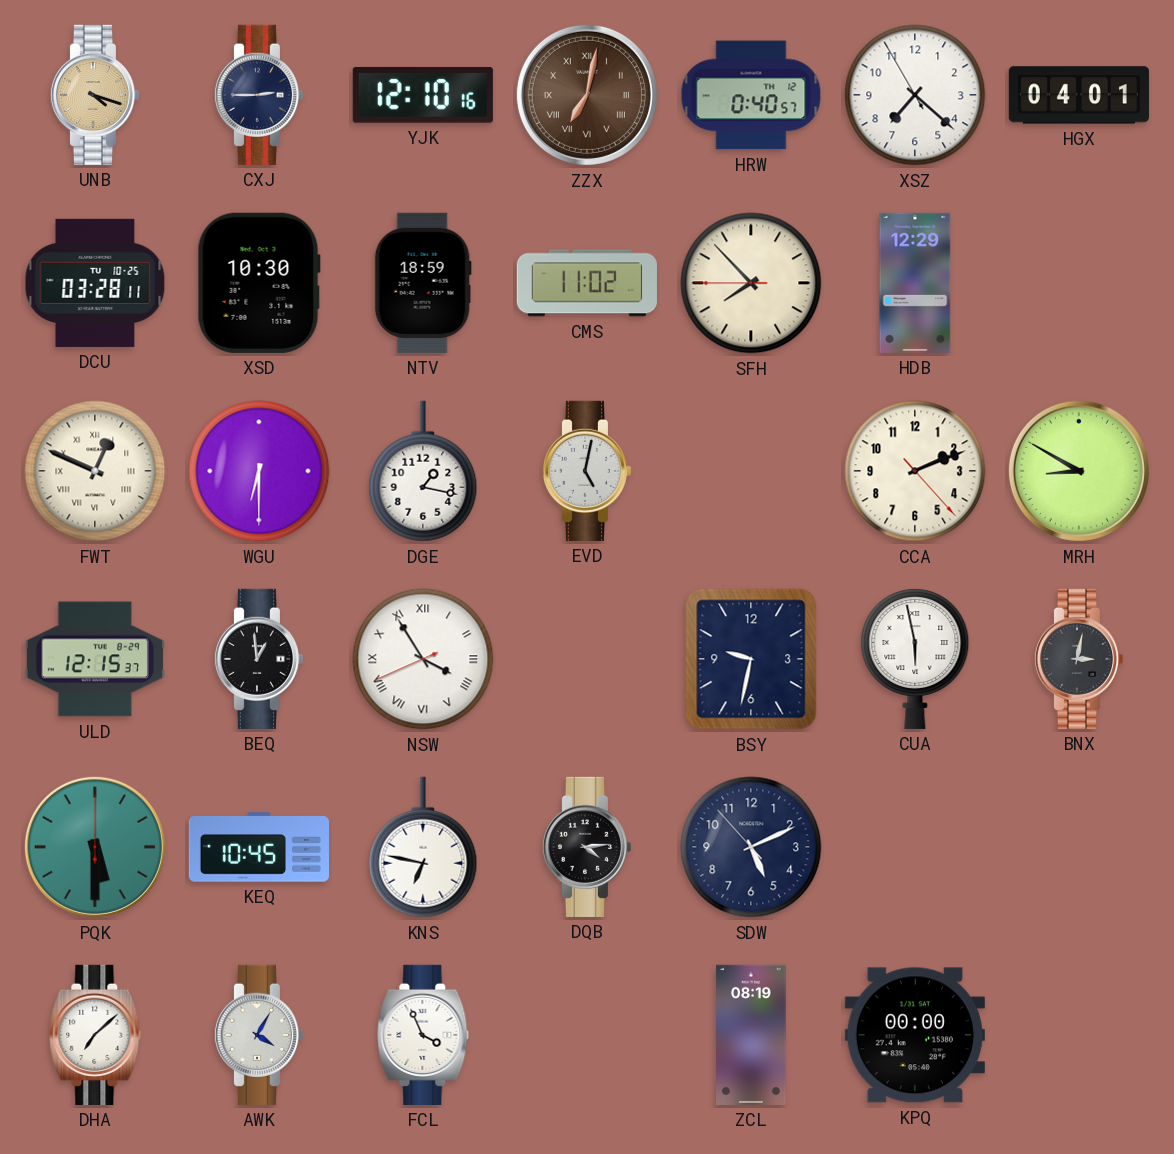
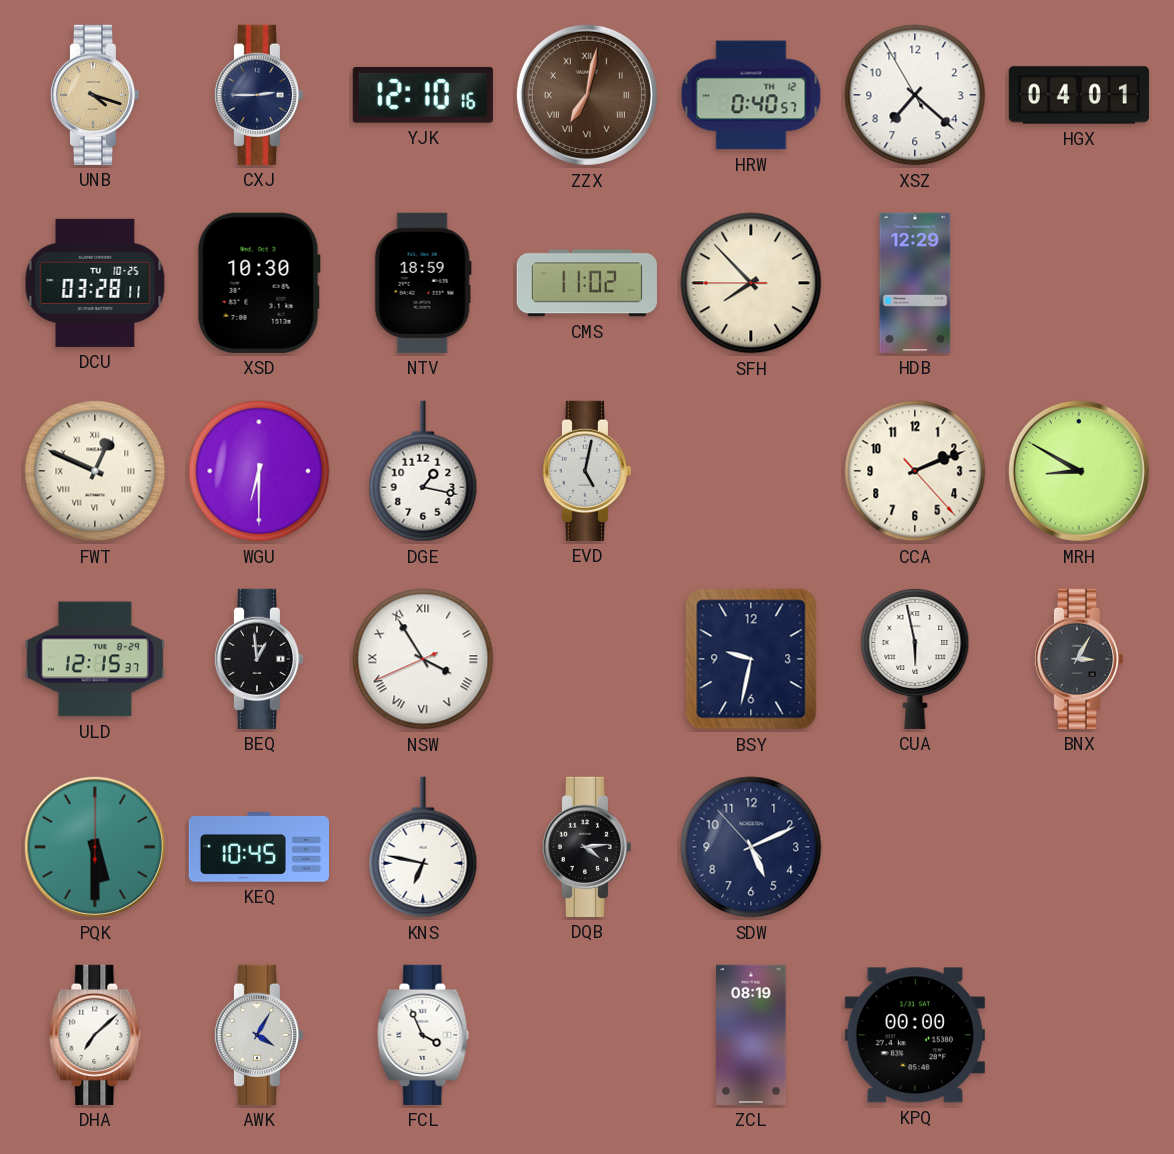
BNX: 3:02 -> 3:05 (1078, 659)
